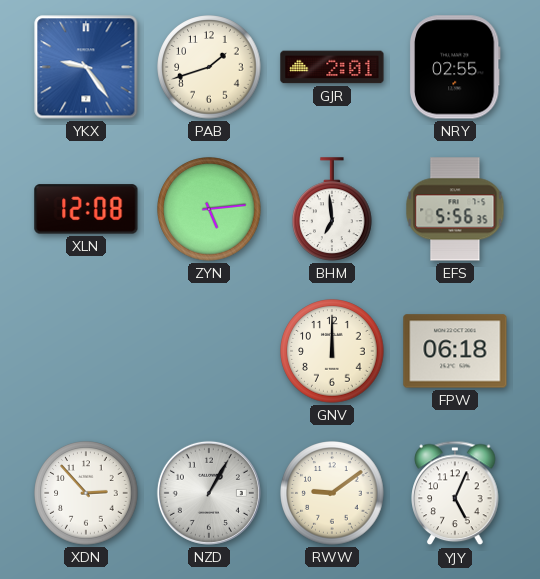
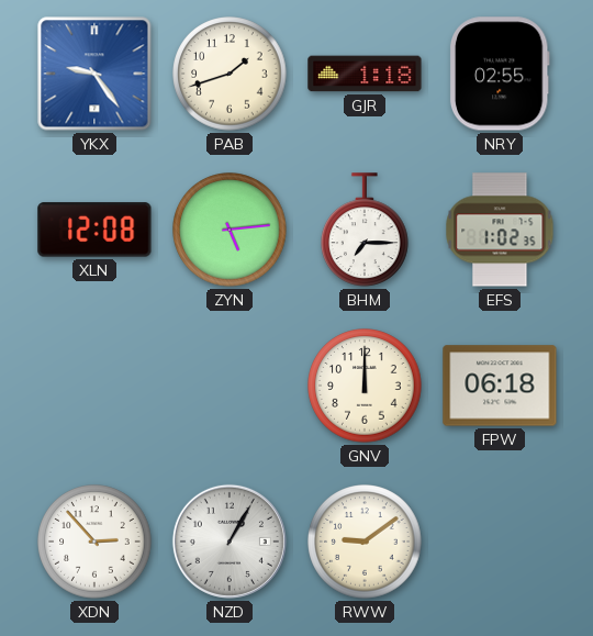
GJR: 2:01 -> 1:18 (365, 74)
BHM: 6:59 -> 7:15 (366, 230)
EFS: 5:56 -> 1:02 (500, 230)
YJY: 5:04 -> none (455, 493)
